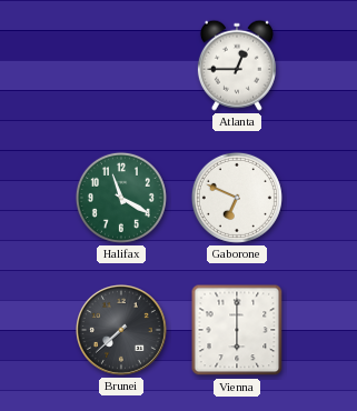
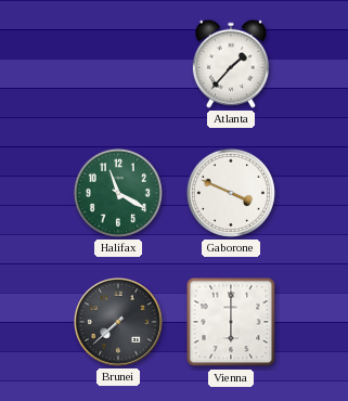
Atlanta: 12:45 -> 1:37 (231, 64)
Gaborone: 6:49 -> 3:49 (231, 193)
